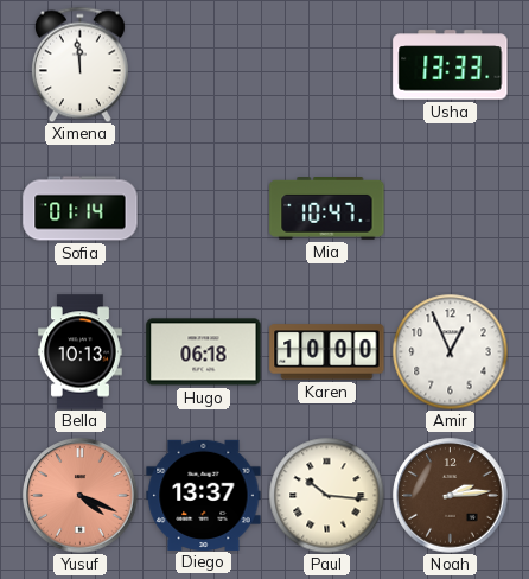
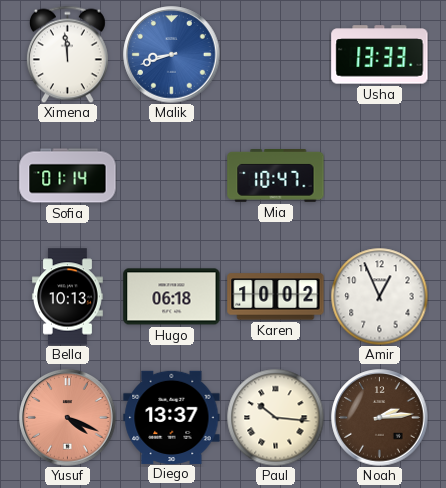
Malik: none -> 8:42 (172, 55)
Karen: 10:00 -> 10:02 (276, 297)
